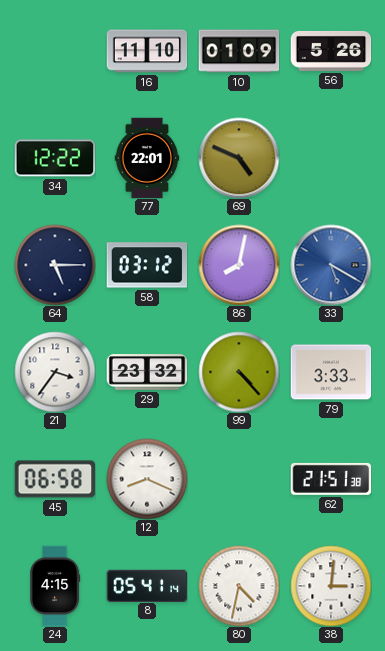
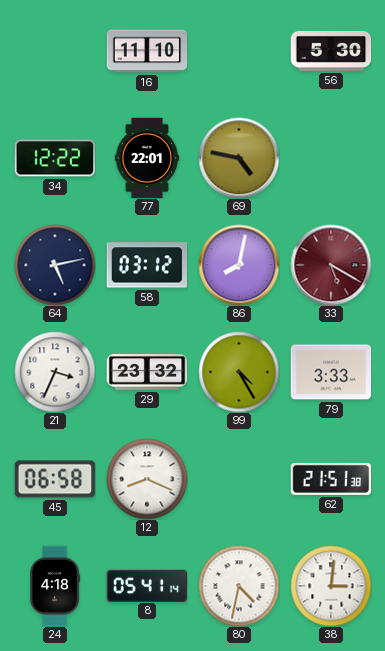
10: 01:09 -> none (239, 51)
56: 5:26 -> 5:30 (331, 51)
69: 4:49 -> 4:47 (239, 158)
64: 5:15 -> 5:13 (55, 265)
33 dial: blue -> burgundy (331, 265)
21: 3:36 -> 3:34 (55, 372)
99: 4:23 -> 4:25 (239, 372)
24: 4:15 -> 4:18 (56, 586)
